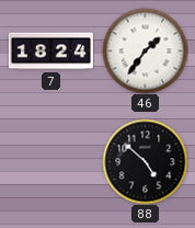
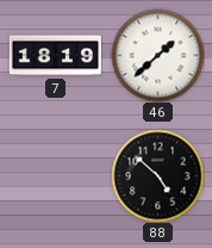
7: 18:24 -> 18:19 (55, 56)
46: 1:36 -> 1:38 (157, 55)
